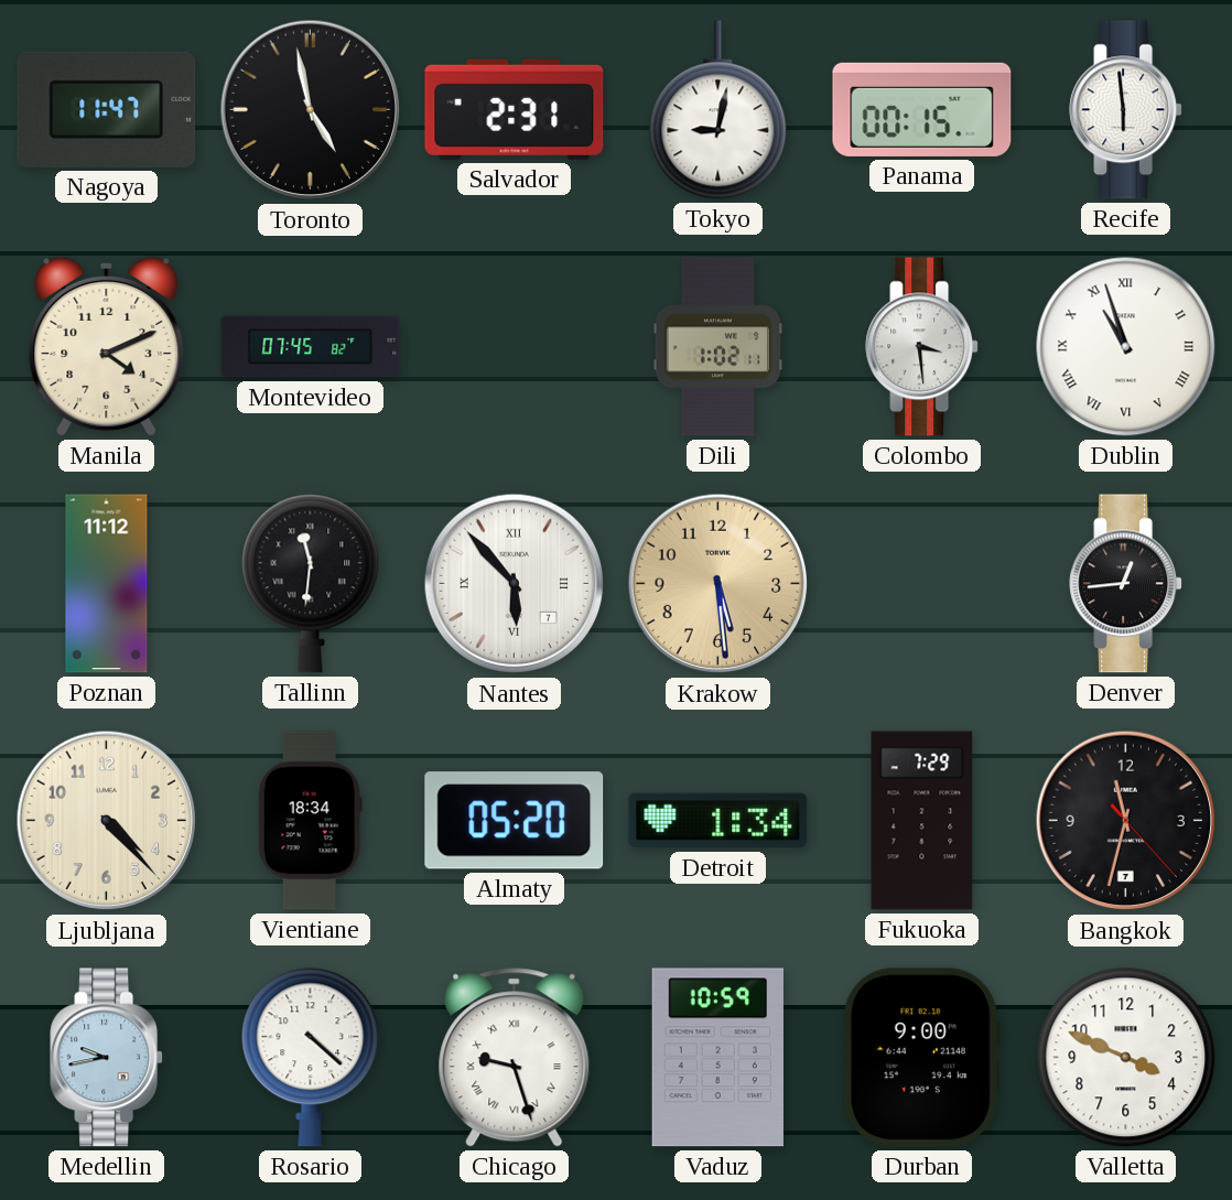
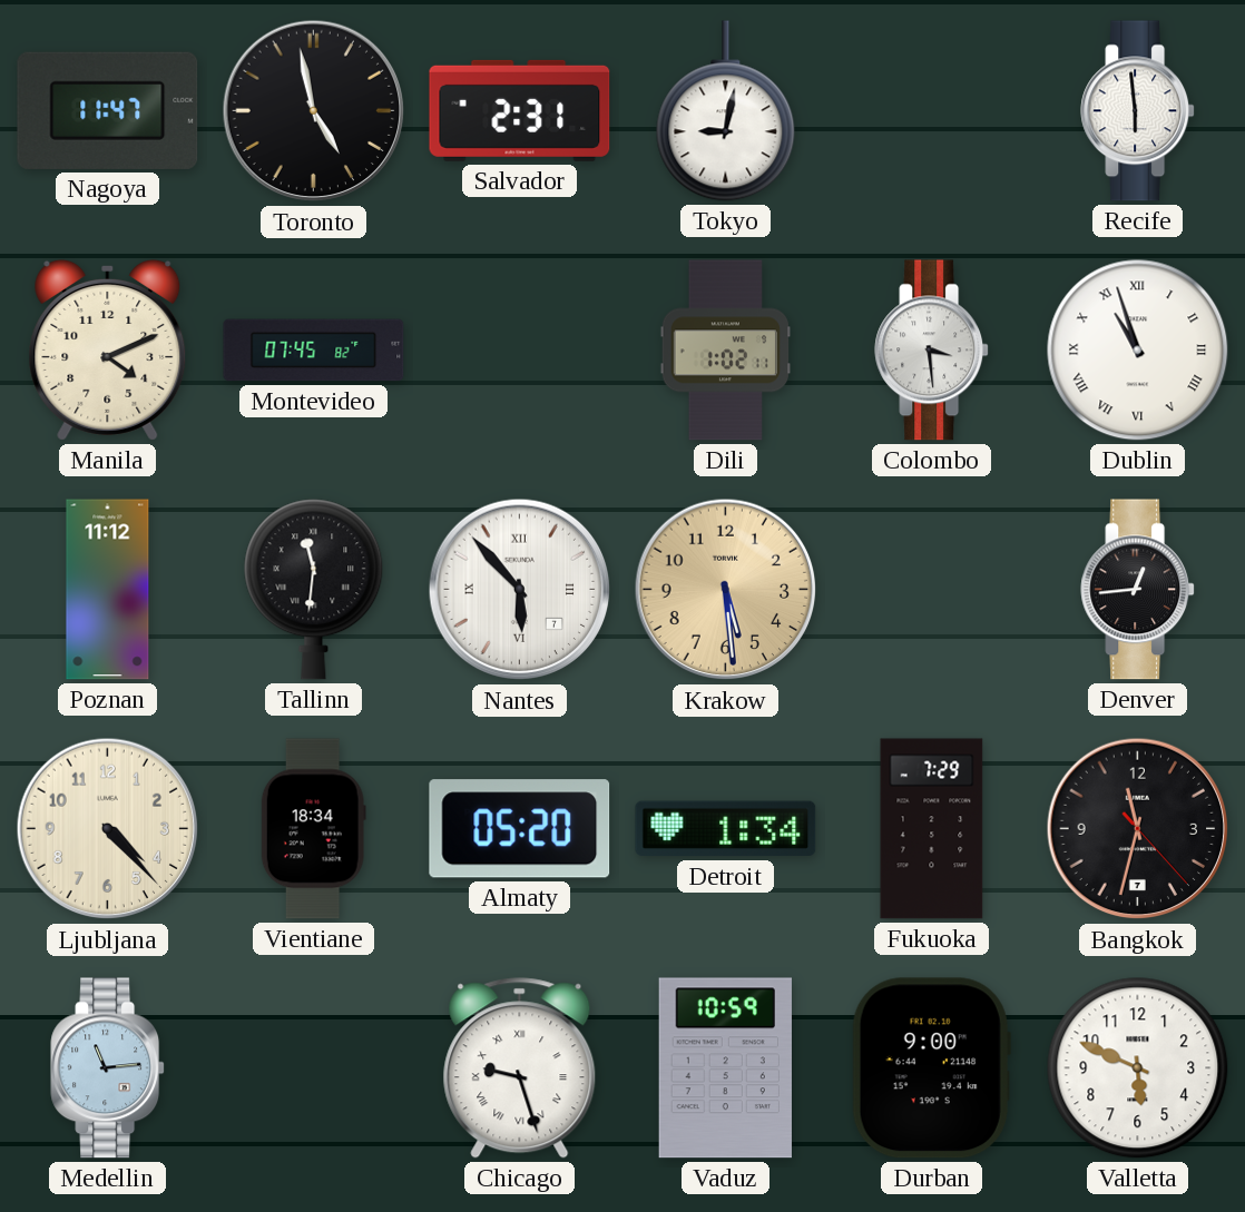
Panama: 00:15 -> none (922, 109)
Medellin: 9:43 -> 11:14 (108, 1068)
Rosario: 4:22 -> none (311, 1058)
Valletta: 3:49 -> 5:49 (1138, 1068)
